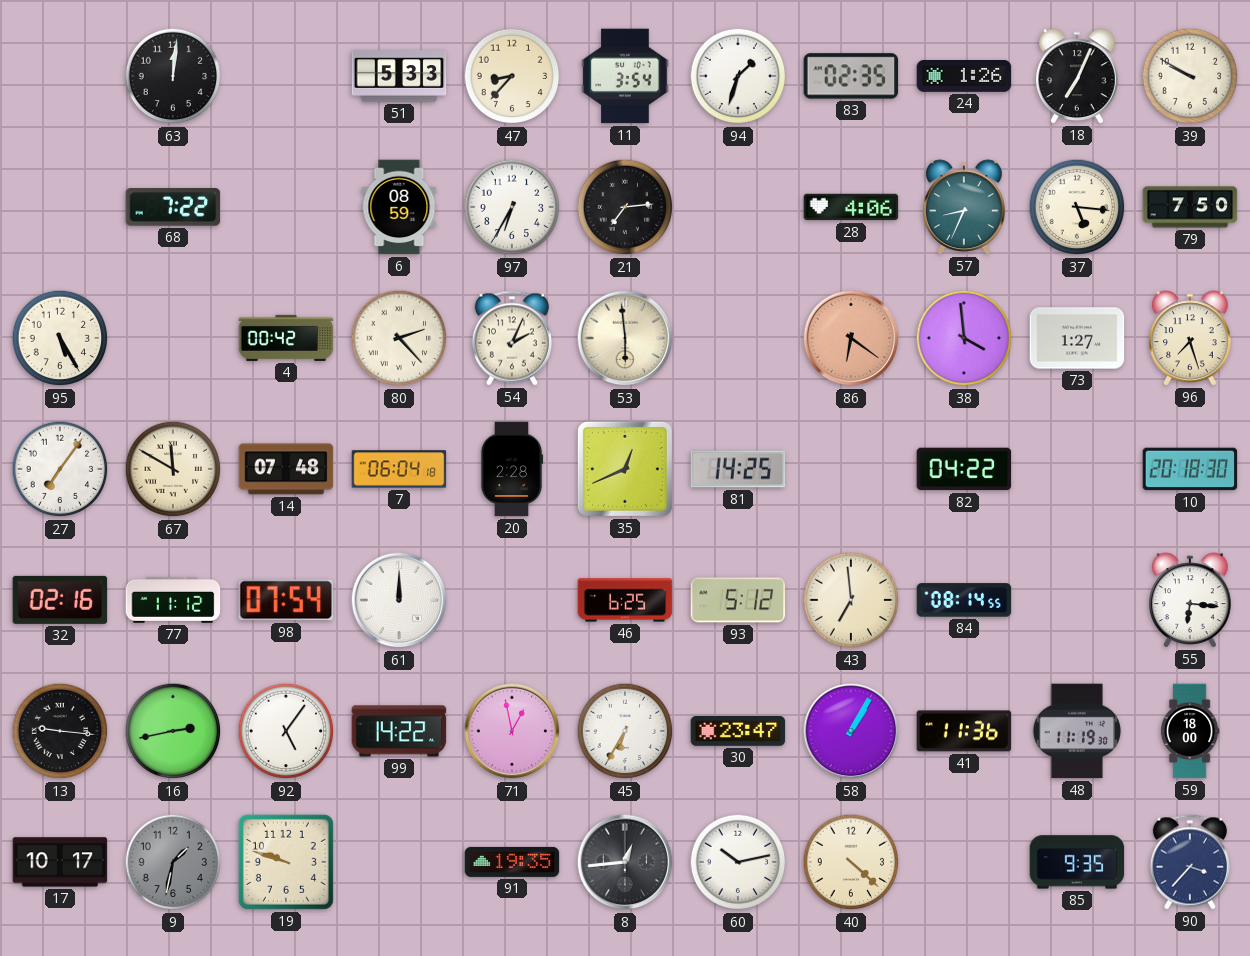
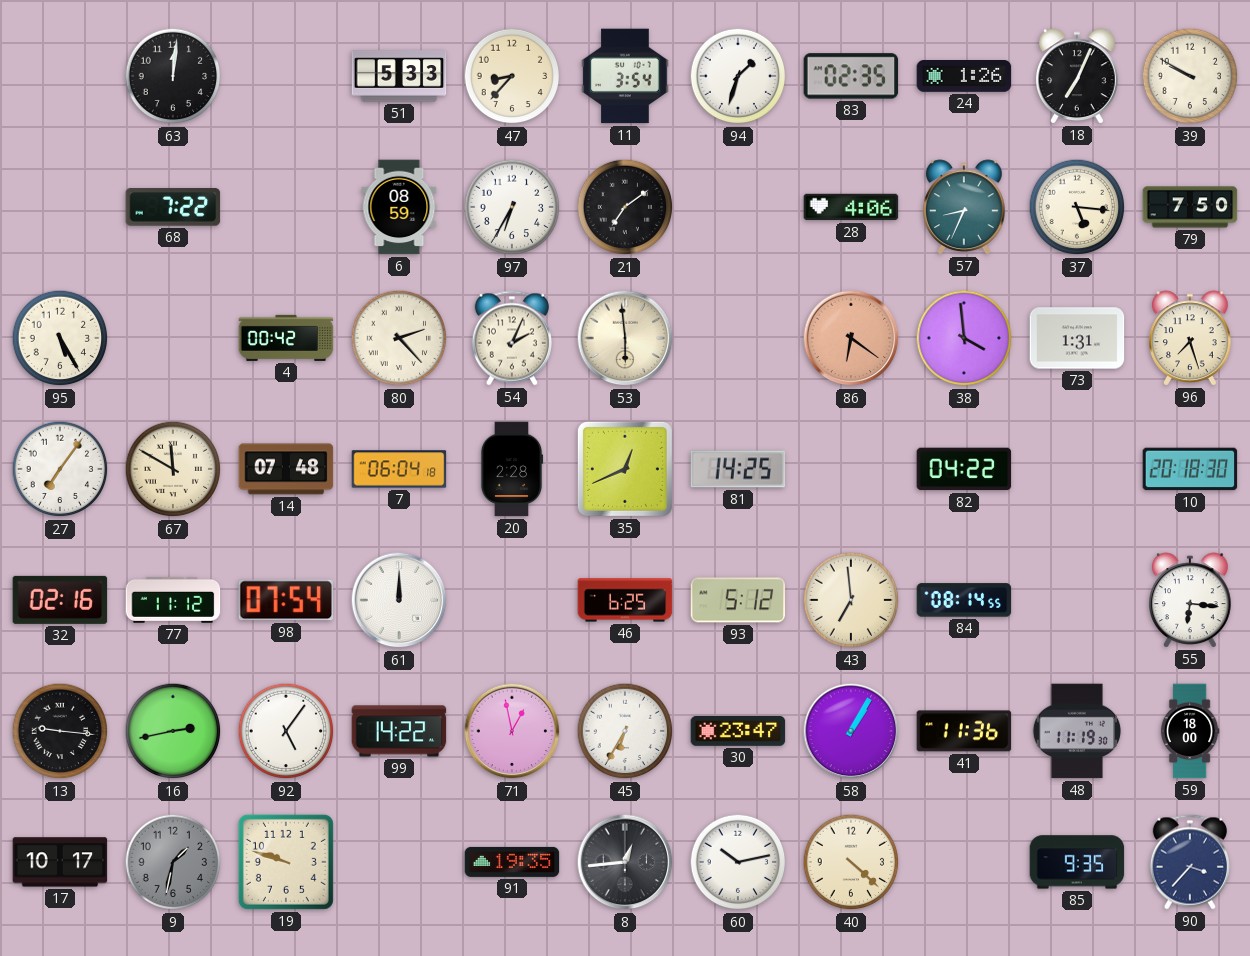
21: 7:14 -> 7:09 (625, 207)
73: 1:27 -> 1:31 (1077, 338)
